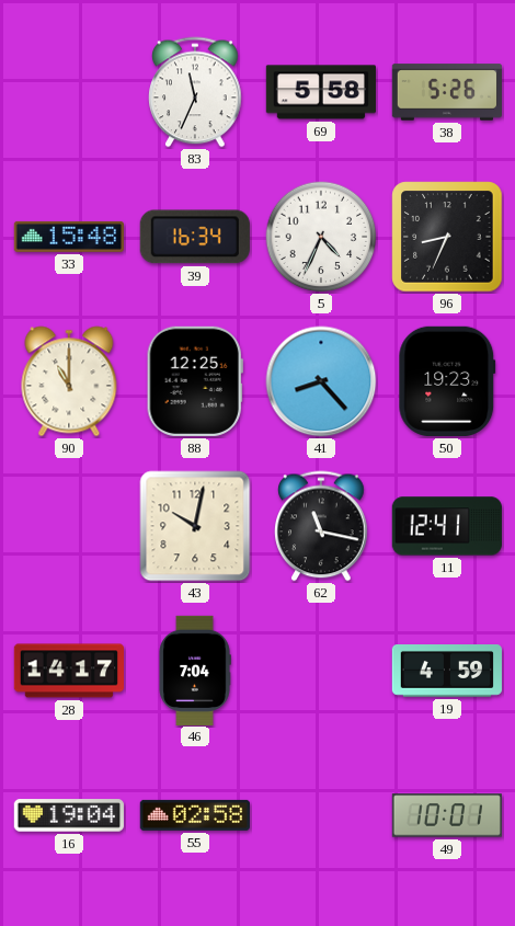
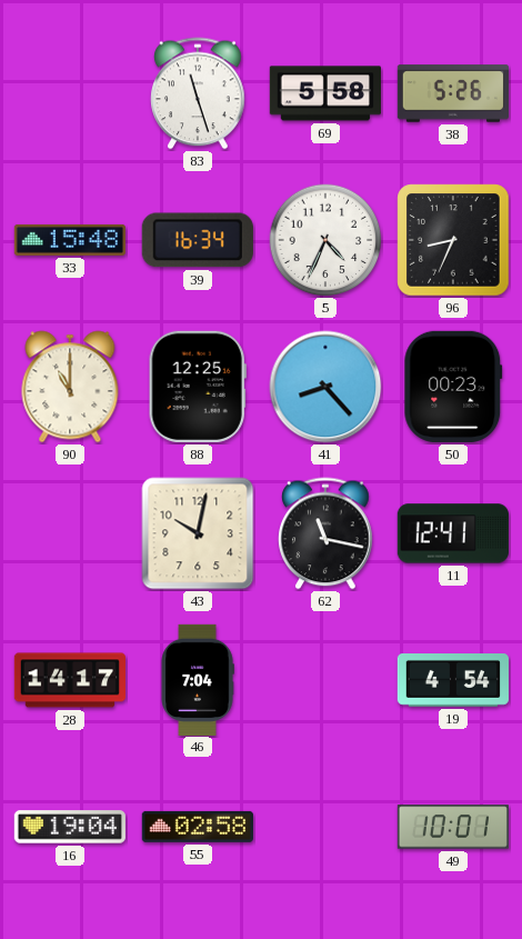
83: 11:34 -> 11:27 (198, 93)
50: 19:23 -> 00:23 (453, 387)
19: 4:59 -> 4:54 (453, 681)
